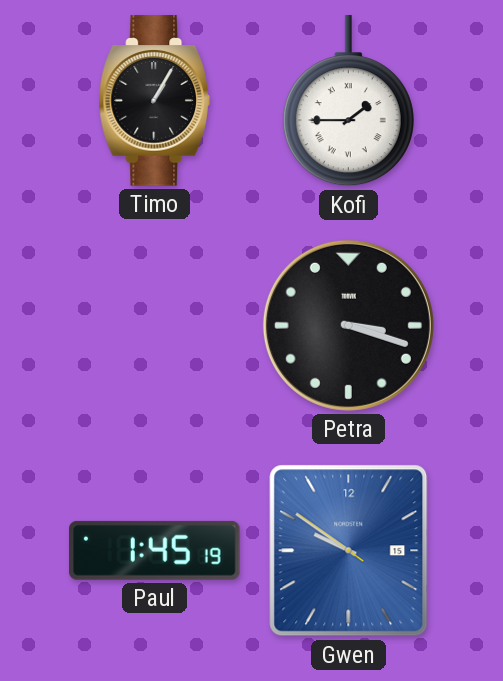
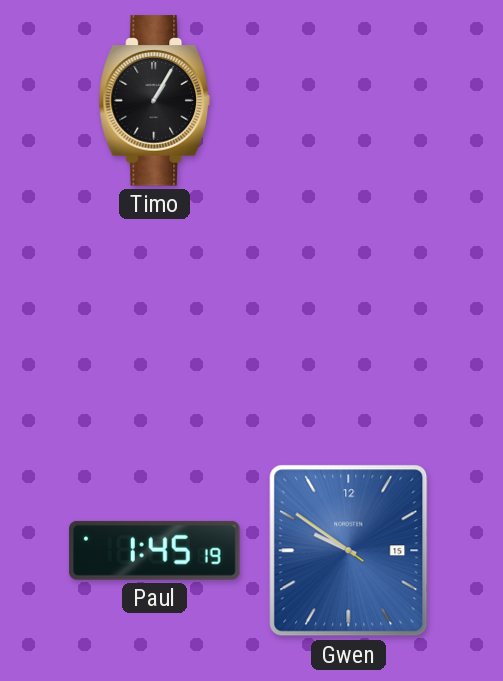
Kofi: 1:45 -> none (348, 101)
Petra: 3:18 -> none (348, 325)
